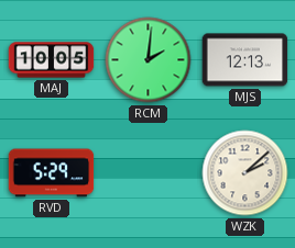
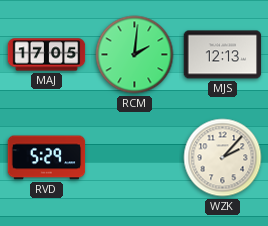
MAJ: 10:05 -> 17:05 (47, 55)
WZK: 2:08 -> 2:07 (223, 158)
